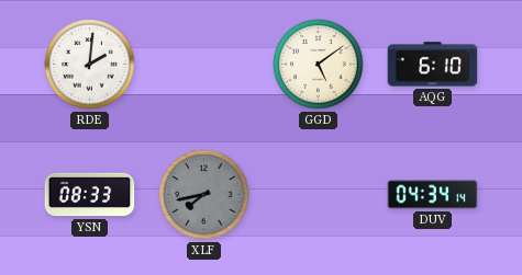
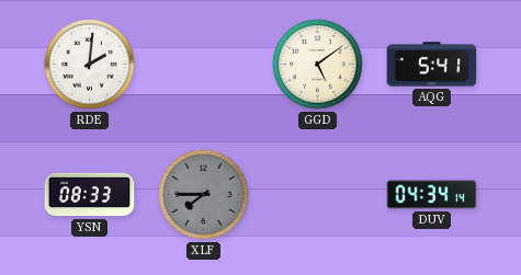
AQG: 6:10 -> 5:41 (432, 65)
XLF: 7:43 -> 7:45 (204, 195)
